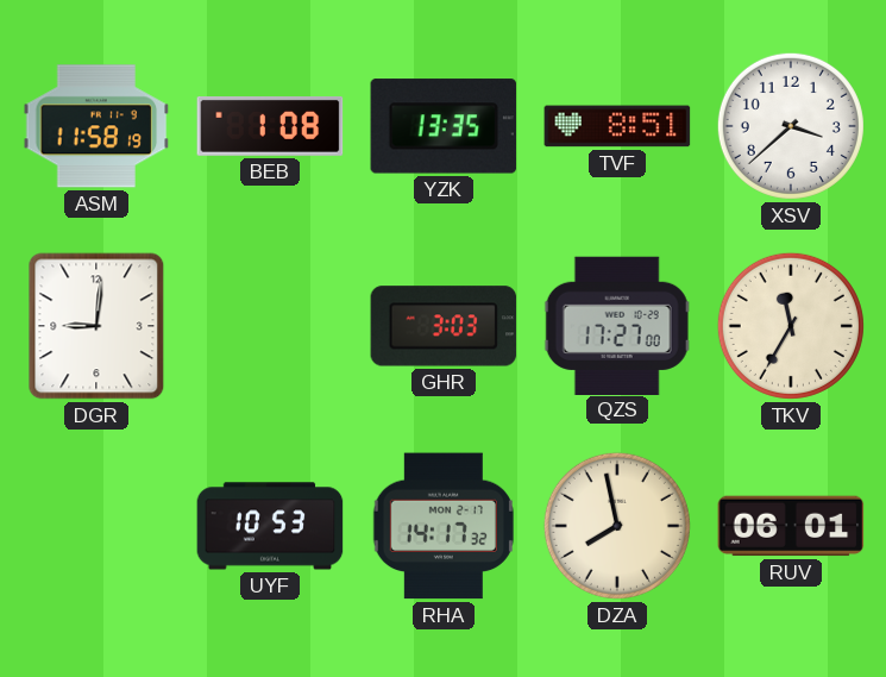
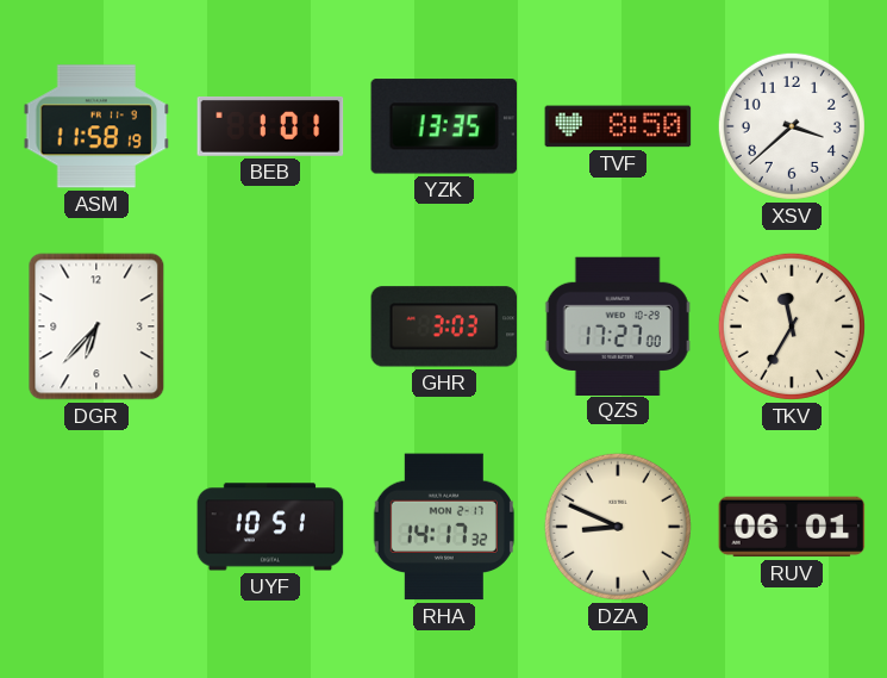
BEB: 1:08 -> 1:01 (270, 127)
TVF: 8:51 -> 8:50 (618, 126)
DGR: 9:01 -> 6:37 (96, 326)
UYF: 10:53 -> 10:51 (270, 527)
DZA: 7:58 -> 8:49 (618, 527)
